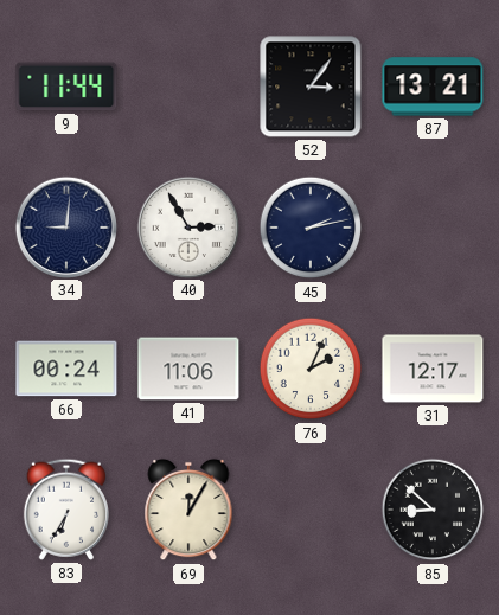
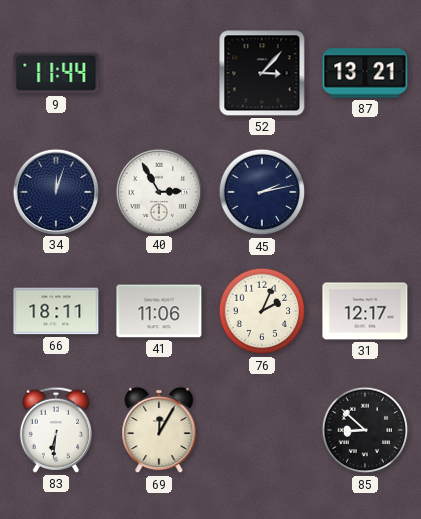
52: 3:06 -> 3:07 (262, 73)
34: 9:01 -> 12:03 (55, 191)
66: 00:24 -> 18:11 (56, 311)
83: 6:35 -> 6:31 (56, 430)
